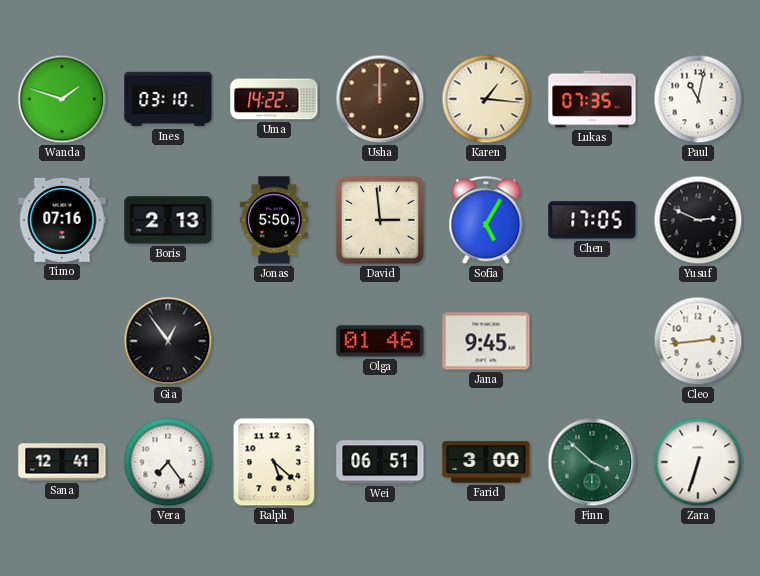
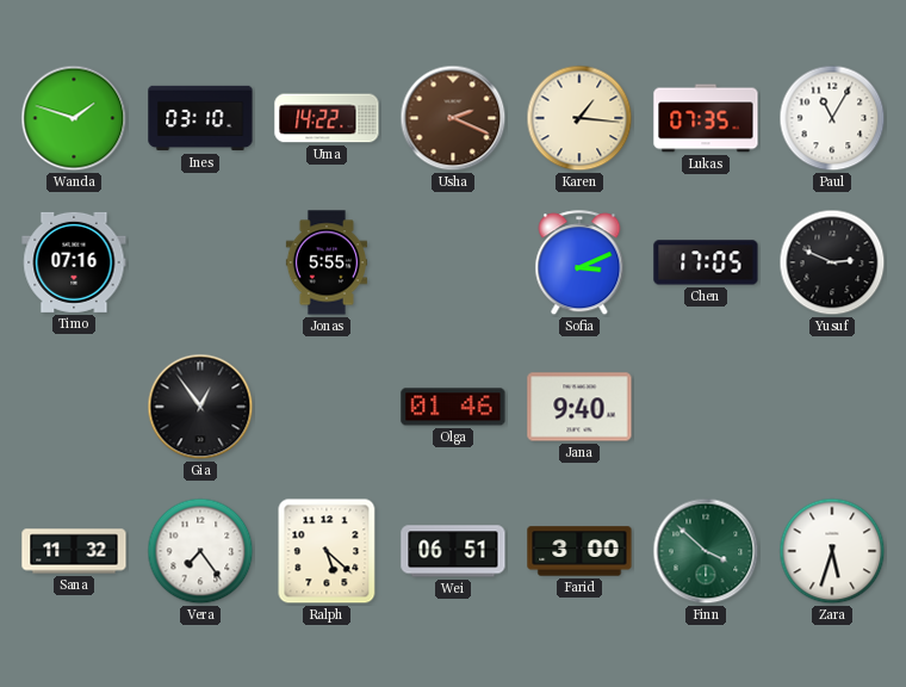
Usha: 12:00 -> 2:19 (453, 118)
Paul: 11:02 -> 11:05 (832, 118)
Boris: 2:13 -> none (168, 220)
Jonas: 5:50 -> 5:55 (327, 262)
David: 2:59 -> none (380, 220)
Sofia: 5:05 -> 3:11 (579, 264)
Jana: 9:45 -> 9:40 (579, 407)
Cleo: 2:44 -> none (698, 341)
Sana: 12:41 -> 11:32 (74, 551)
Zara: 6:33 -> 5:33 (832, 551)
